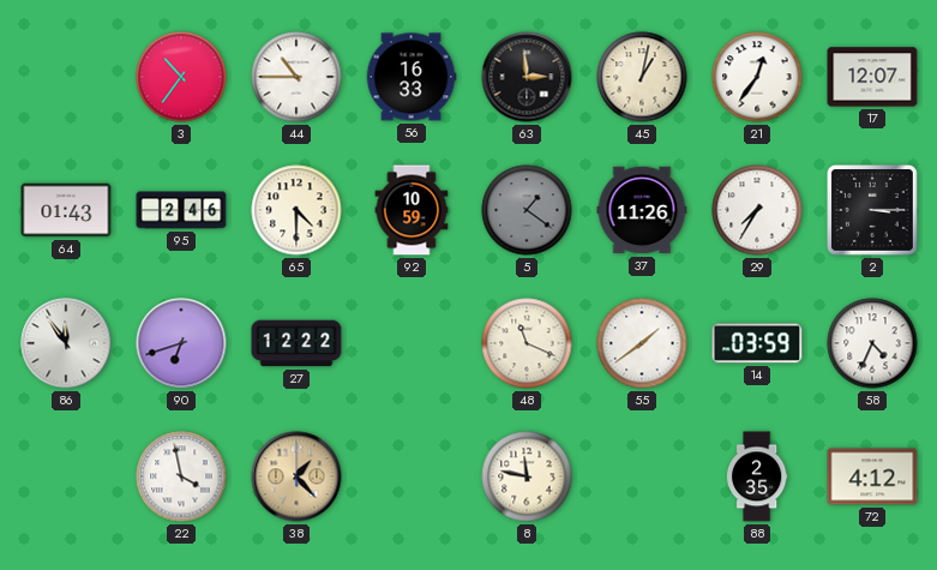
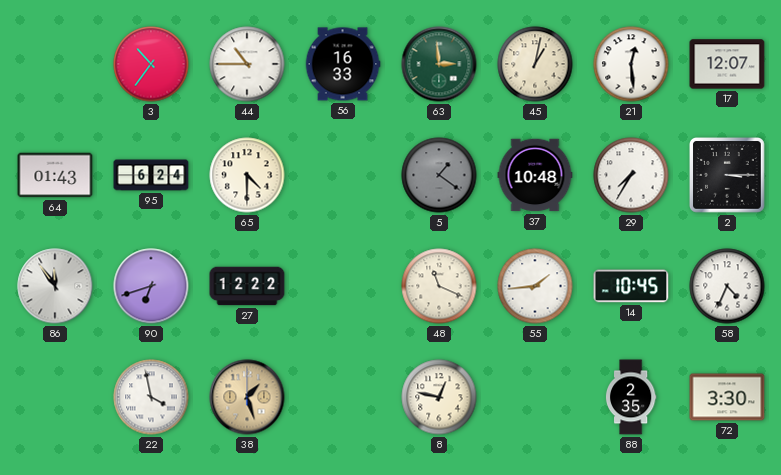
63 dial: black -> green (439, 64)
21: 12:36 -> 12:29 (631, 64)
95: 2:46 -> 6:24 (151, 175)
92: 10:59 -> none (412, 210)
37: 11:26 -> 10:48 (535, 175)
55: 1:39 -> 1:44 (535, 286)
14: 03:59 -> 10:45 (631, 286)
38: 1:23 -> 1:27 (247, 397)
8: 11:47 -> 12:47 (439, 397)
72: 4:12 -> 3:30 (727, 397)
